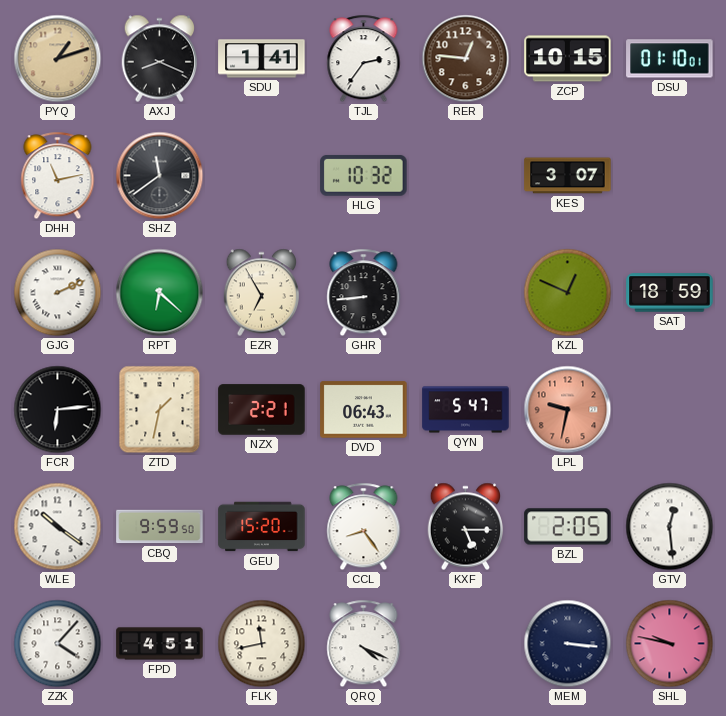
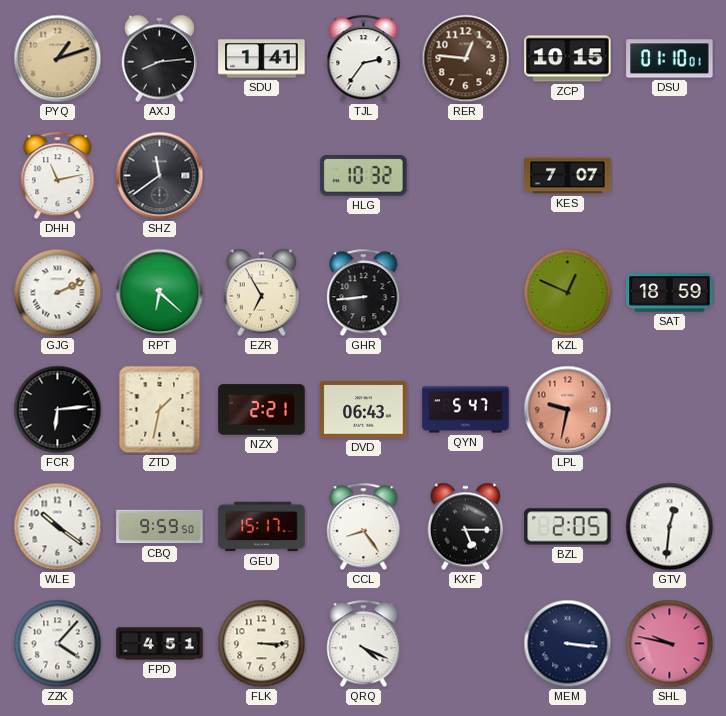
AXJ: 8:19 -> 8:14 (160, 59)
KES: 3:07 -> 7:07 (568, 176)
GEU: 15:20 -> 15:17 (262, 527)
GTV: 12:29 -> 12:31 (670, 527)
FLK: 11:43 -> 3:15 (262, 644)
